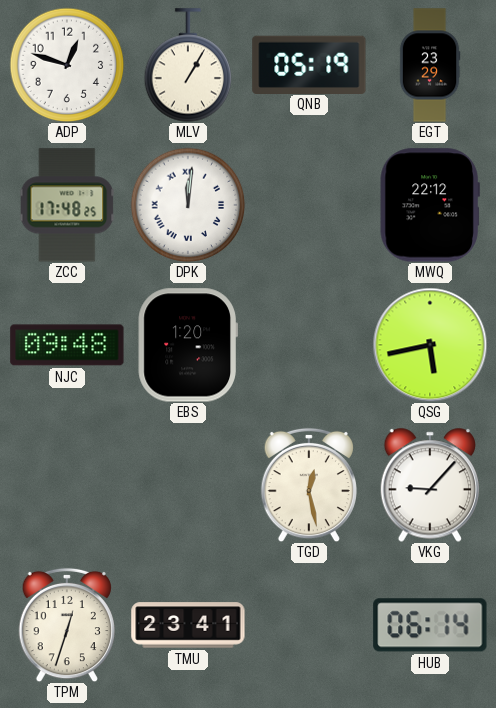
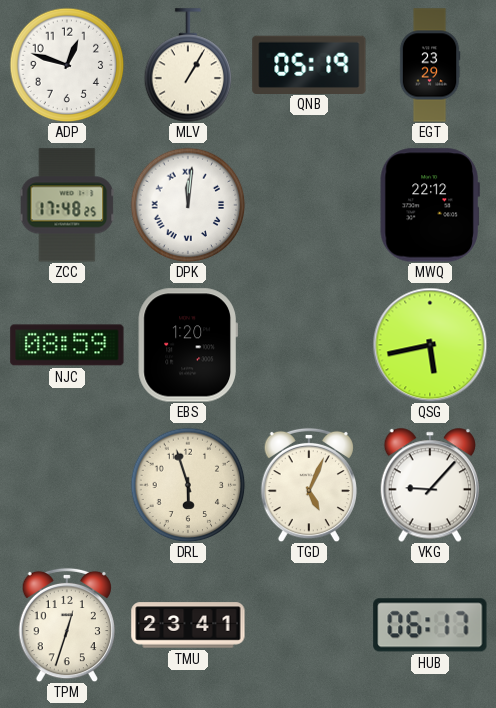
NJC: 09:48 -> 08:59 (67, 345)
DRL: none -> 5:57 (188, 485)
TGD: 12:28 -> 5:04 (308, 485)
HUB: 06:14 -> 06:17 (430, 625)
